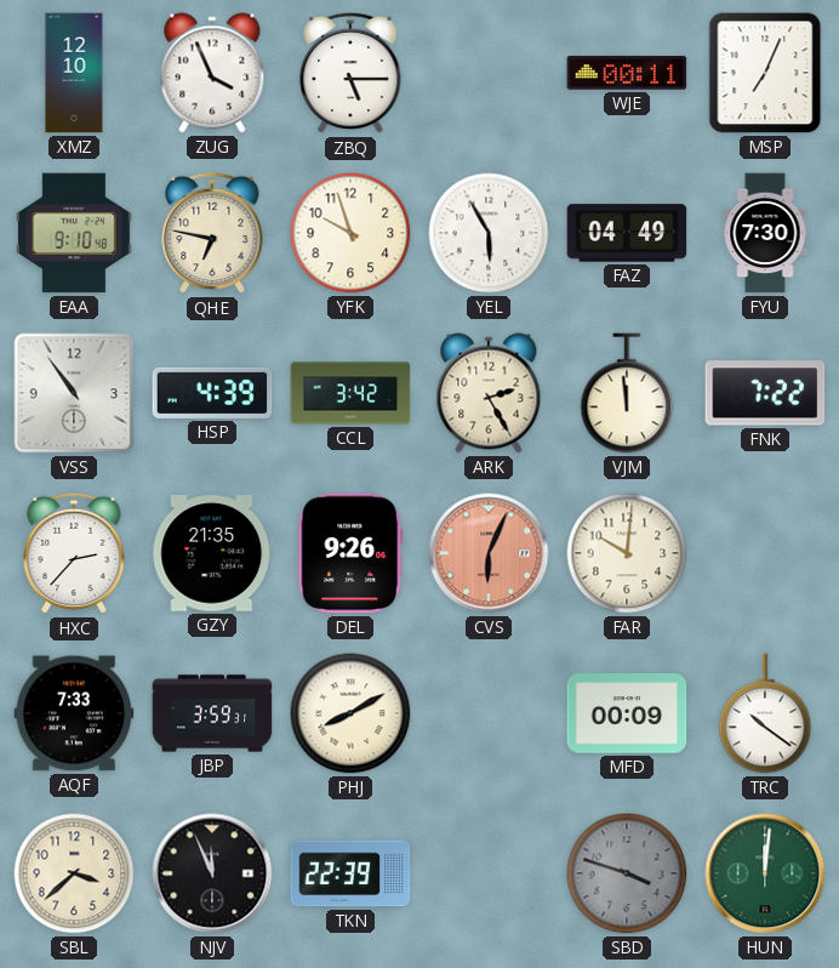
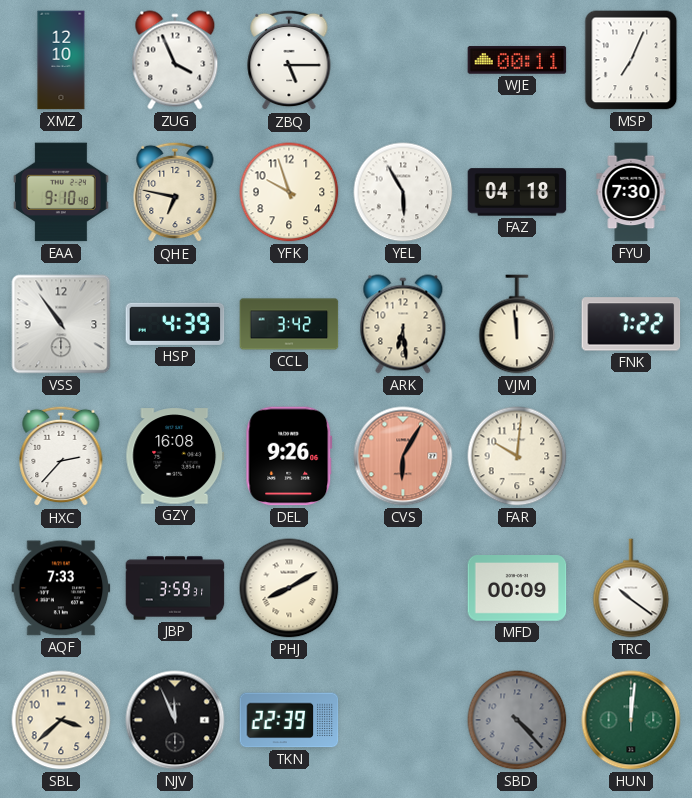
FAZ: 04:49 -> 04:18 (517, 192)
ARK: 2:25 -> 6:29 (403, 324)
GZY: 21:35 -> 16:08 (175, 456)
CVS: 6:04 -> 6:05 (403, 456)
SBD: 3:48 -> 4:23 (517, 720)
